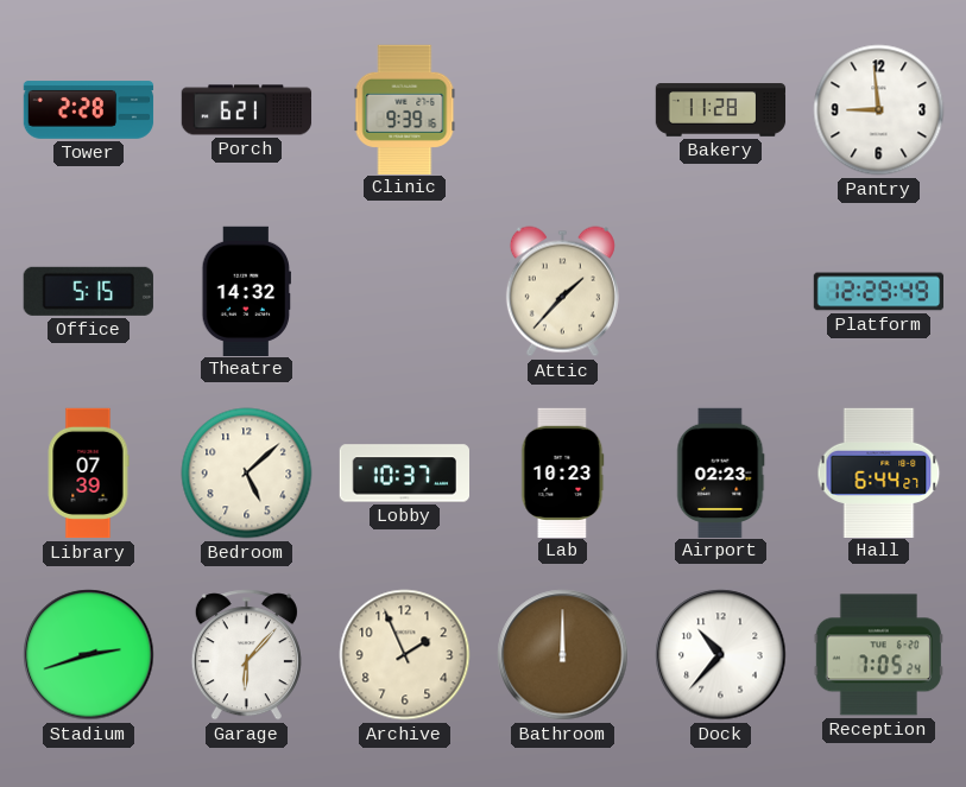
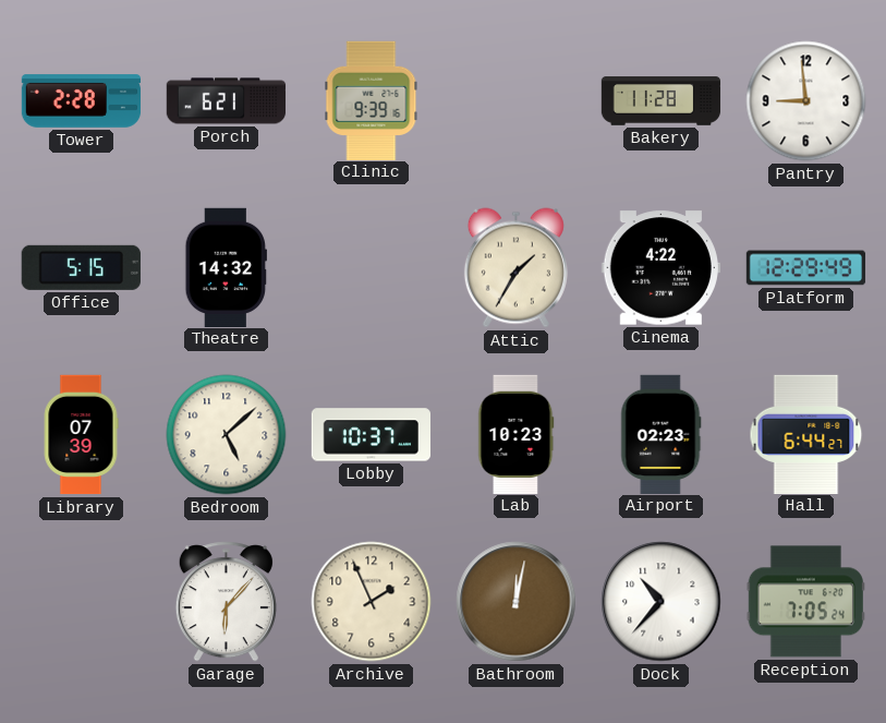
Attic: 1:37 -> 1:35 (515, 268)
Cinema: none -> 4:22 (660, 268)
Stadium: 2:42 -> none (89, 655)
Bathroom: 12:00 -> 12:02 (517, 602)
